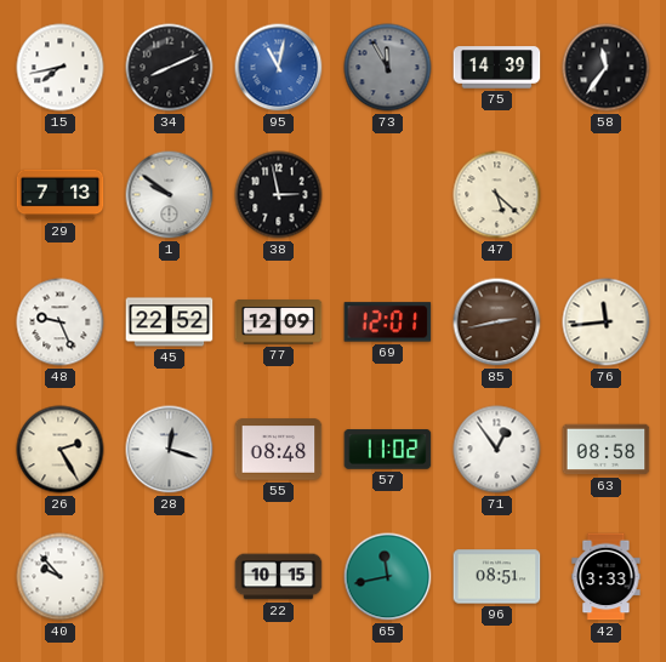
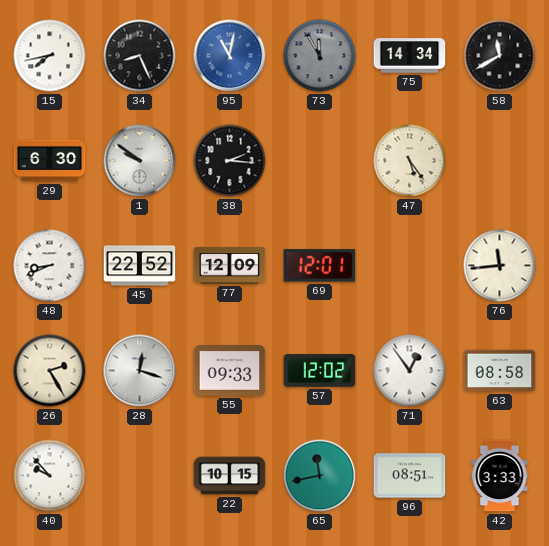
34: 8:11 -> 8:26 (140, 56)
75: 14:39 -> 14:34 (410, 56)
58: 11:36 -> 11:40 (500, 56)
29: 7:13 -> 6:30 (50, 161)
38: 2:58 -> 2:16 (230, 161)
47: 5:22 -> 5:24 (410, 161)
48: 9:26 -> 8:41 (50, 266)
85: 2:43 -> none (497, 323)
55: 08:48 -> 09:33 (230, 371)
57: 11:02 -> 12:02 (320, 371)
